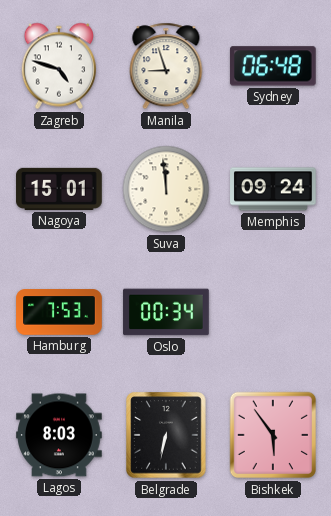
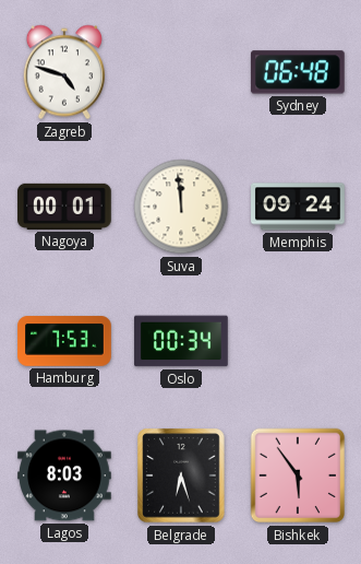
Manila: 8:57 -> none (166, 66)
Nagoya: 15:01 -> 00:01 (64, 207)
Belgrade: 6:32 -> 6:27 (181, 475)
